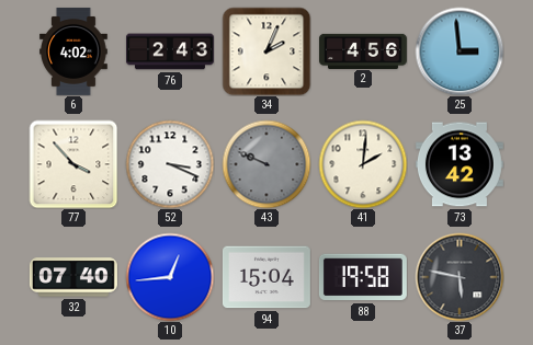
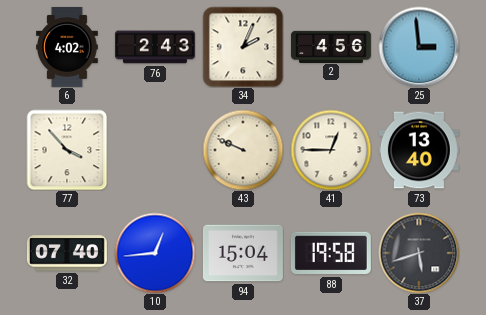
52: 3:19 -> none (170, 164)
43 dial: grey -> cream (243, 150)
41: 2:01 -> 12:45 (331, 150)
73: 13:42 -> 13:40 (419, 150)
37: 5:47 -> 5:42 (419, 253)
